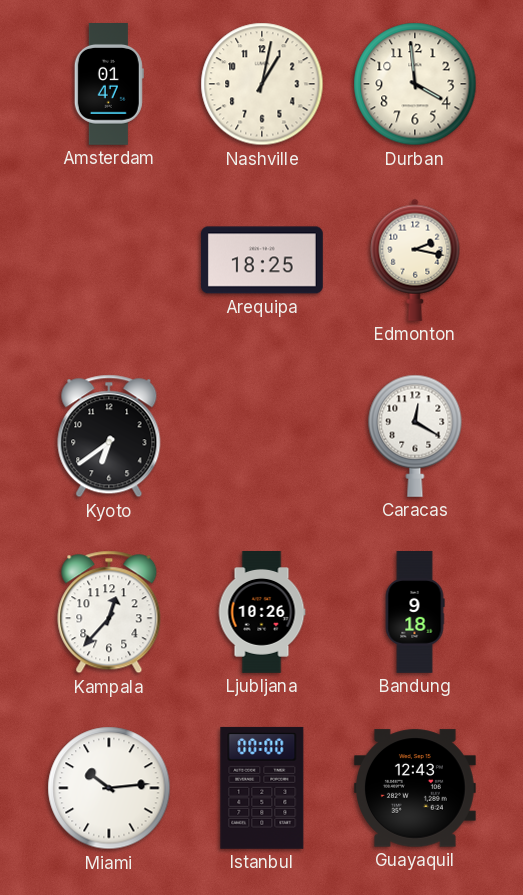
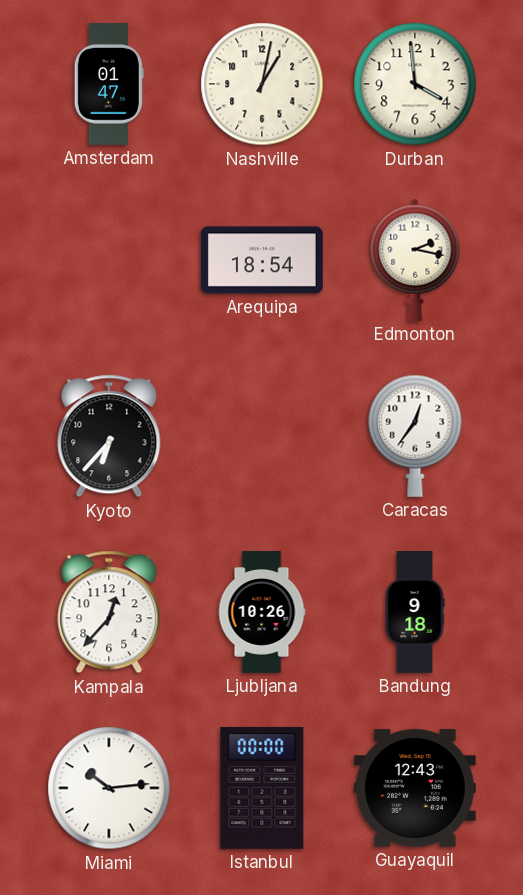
Arequipa: 18:25 -> 18:54 (262, 260)
Kyoto: 6:39 -> 6:37 (109, 436)
Caracas: 12:20 -> 12:36 (415, 436)
